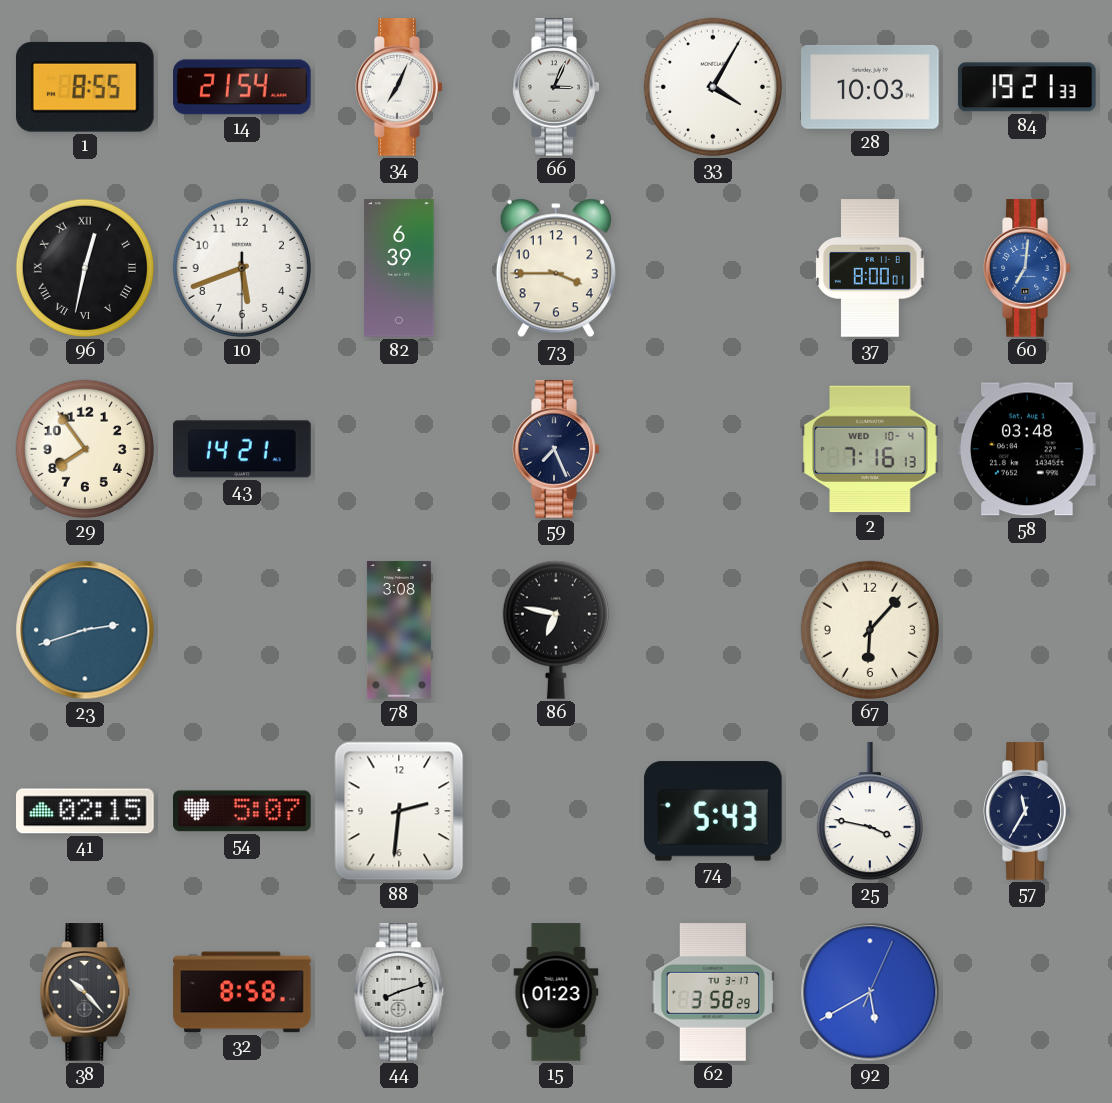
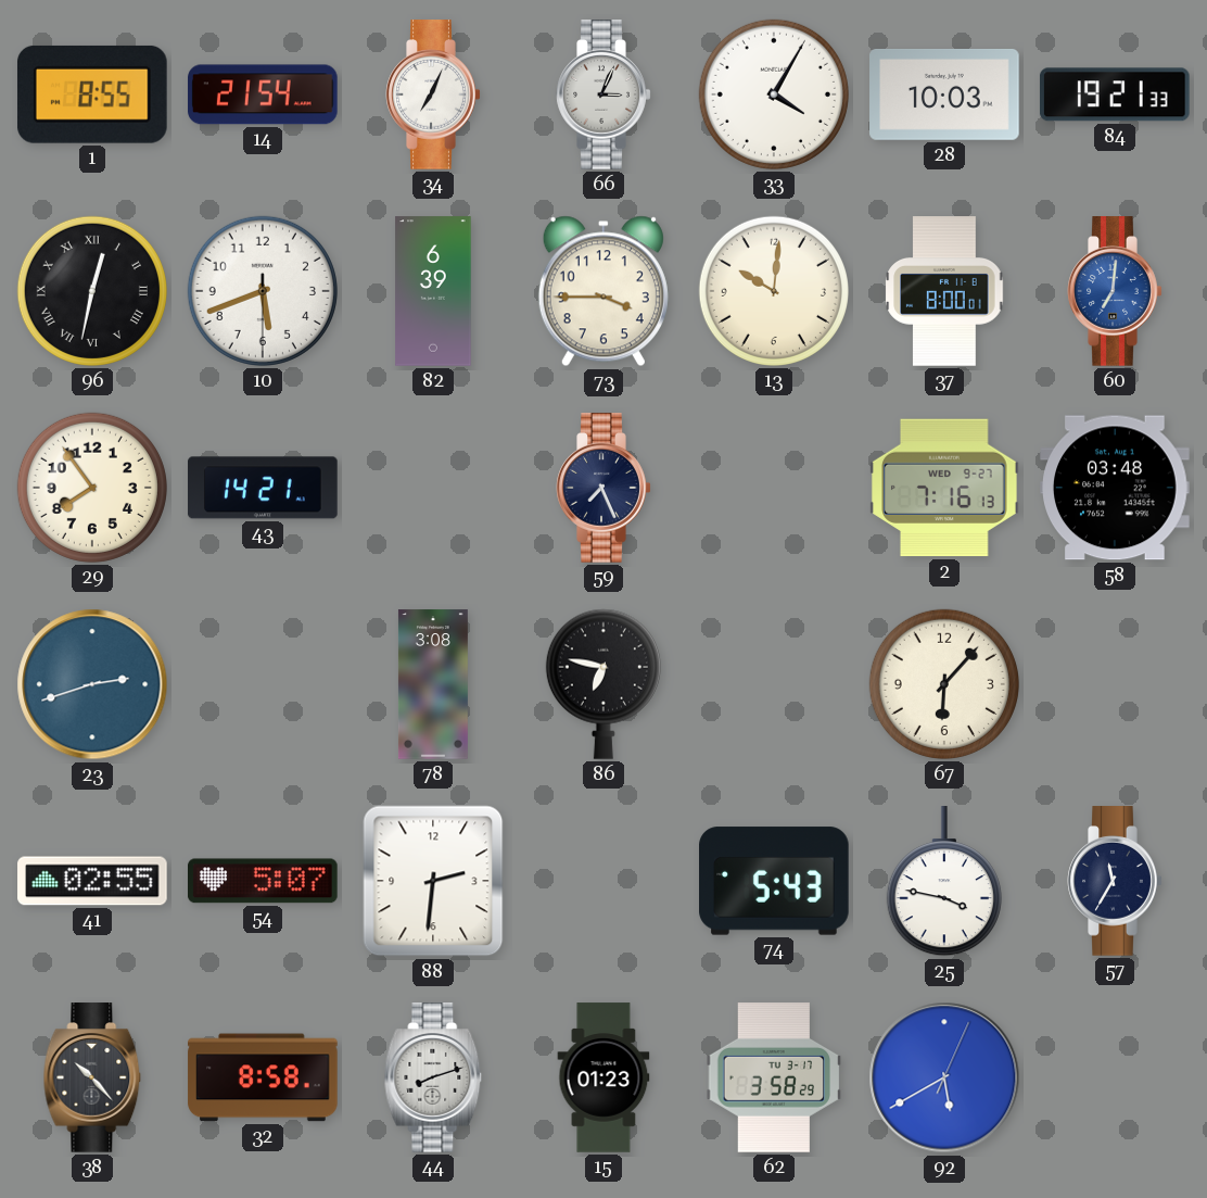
13: none -> 10:01 (774, 291)
2 date: WED 10-4 -> WED 9-27 (944, 488)
41: 02:15 -> 02:55 (92, 881)
